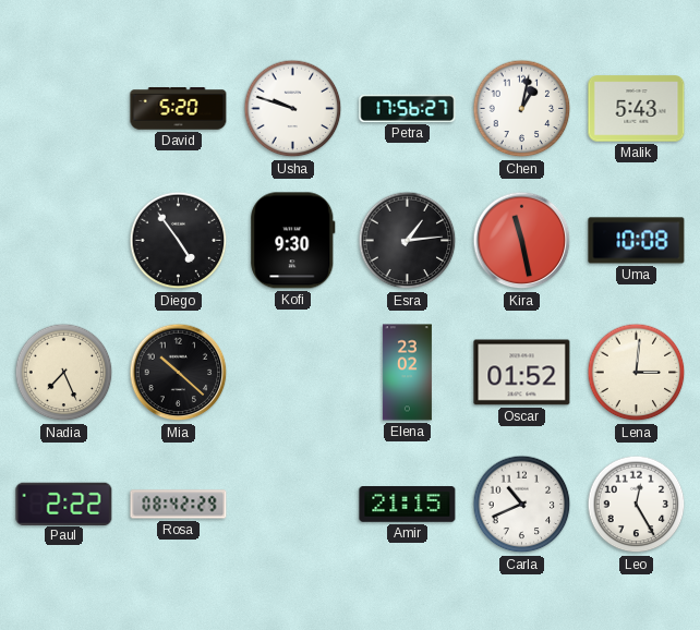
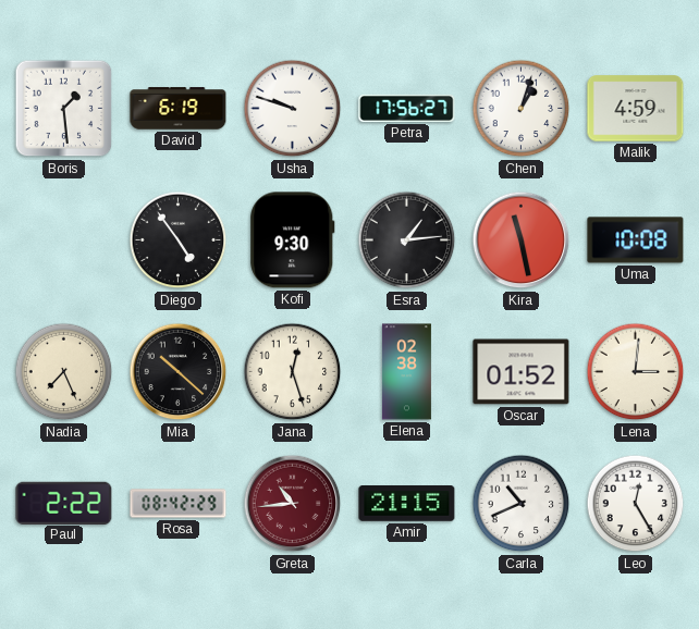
Boris: none -> 1:29 (64, 109)
David: 5:20 -> 6:19 (179, 109)
Chen: 1:02 -> 1:03 (522, 109)
Malik: 5:43 -> 4:59 (636, 109)
Jana: none -> 12:27 (293, 372)
Elena: 23:02 -> 02:38 (406, 372)
Greta: none -> 10:44 (293, 504)
